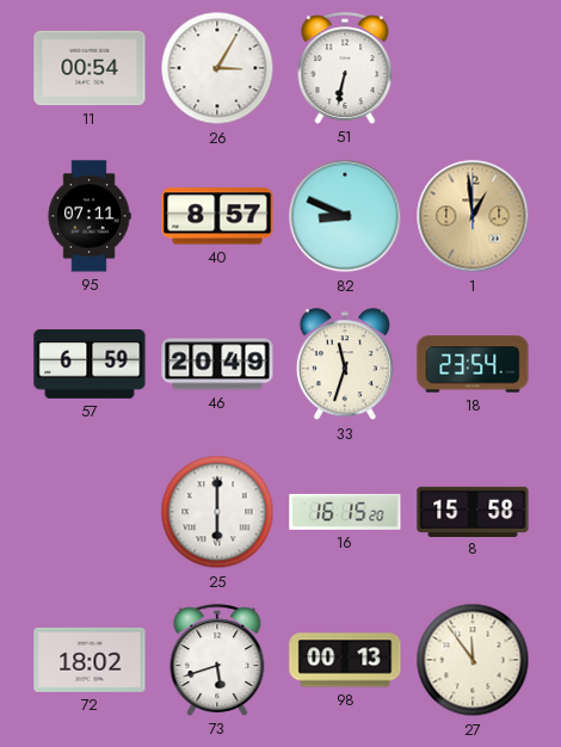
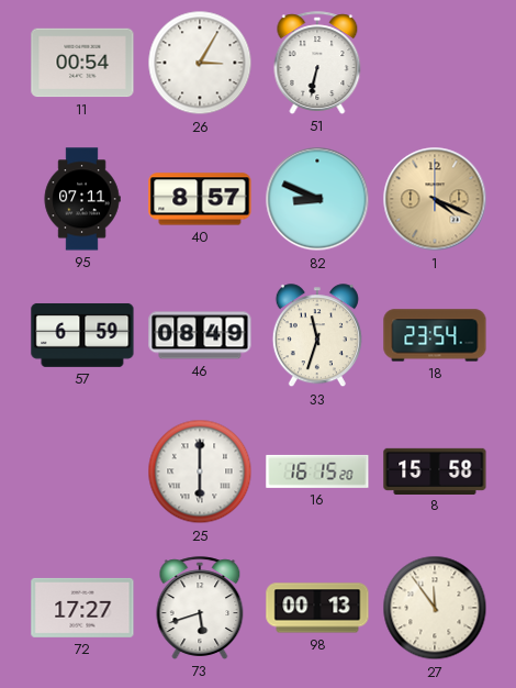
1: 12:59 -> 4:19 (435, 199)
46: 20:49 -> 08:49 (200, 335)
72: 18:02 -> 17:27 (82, 608)
